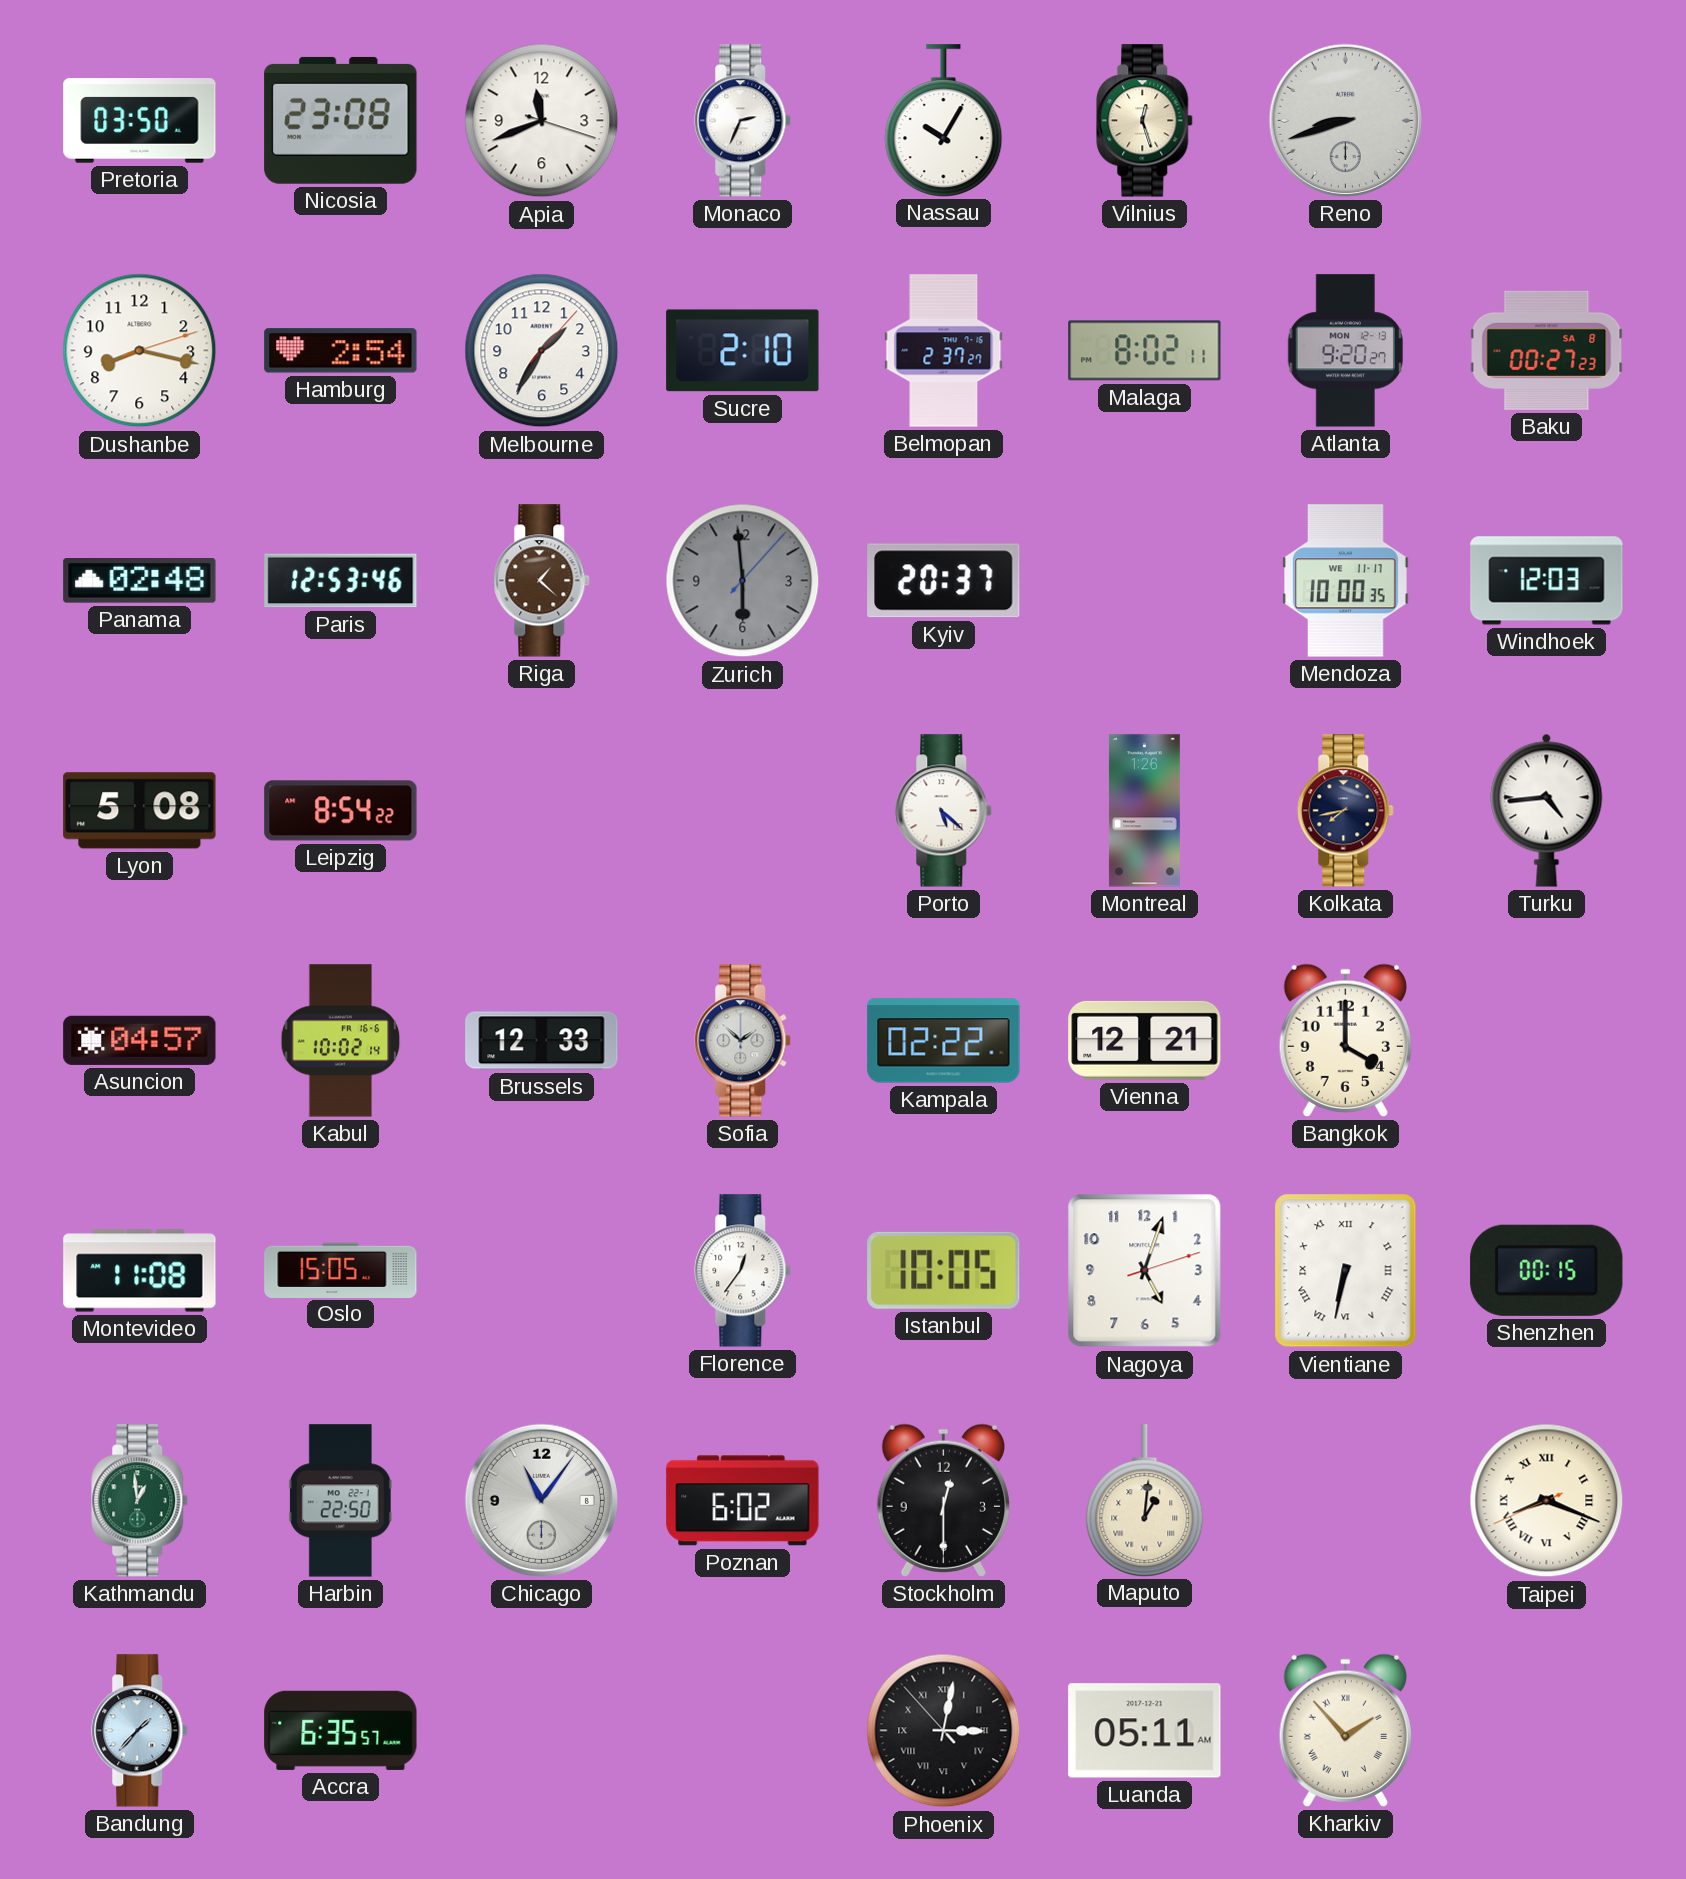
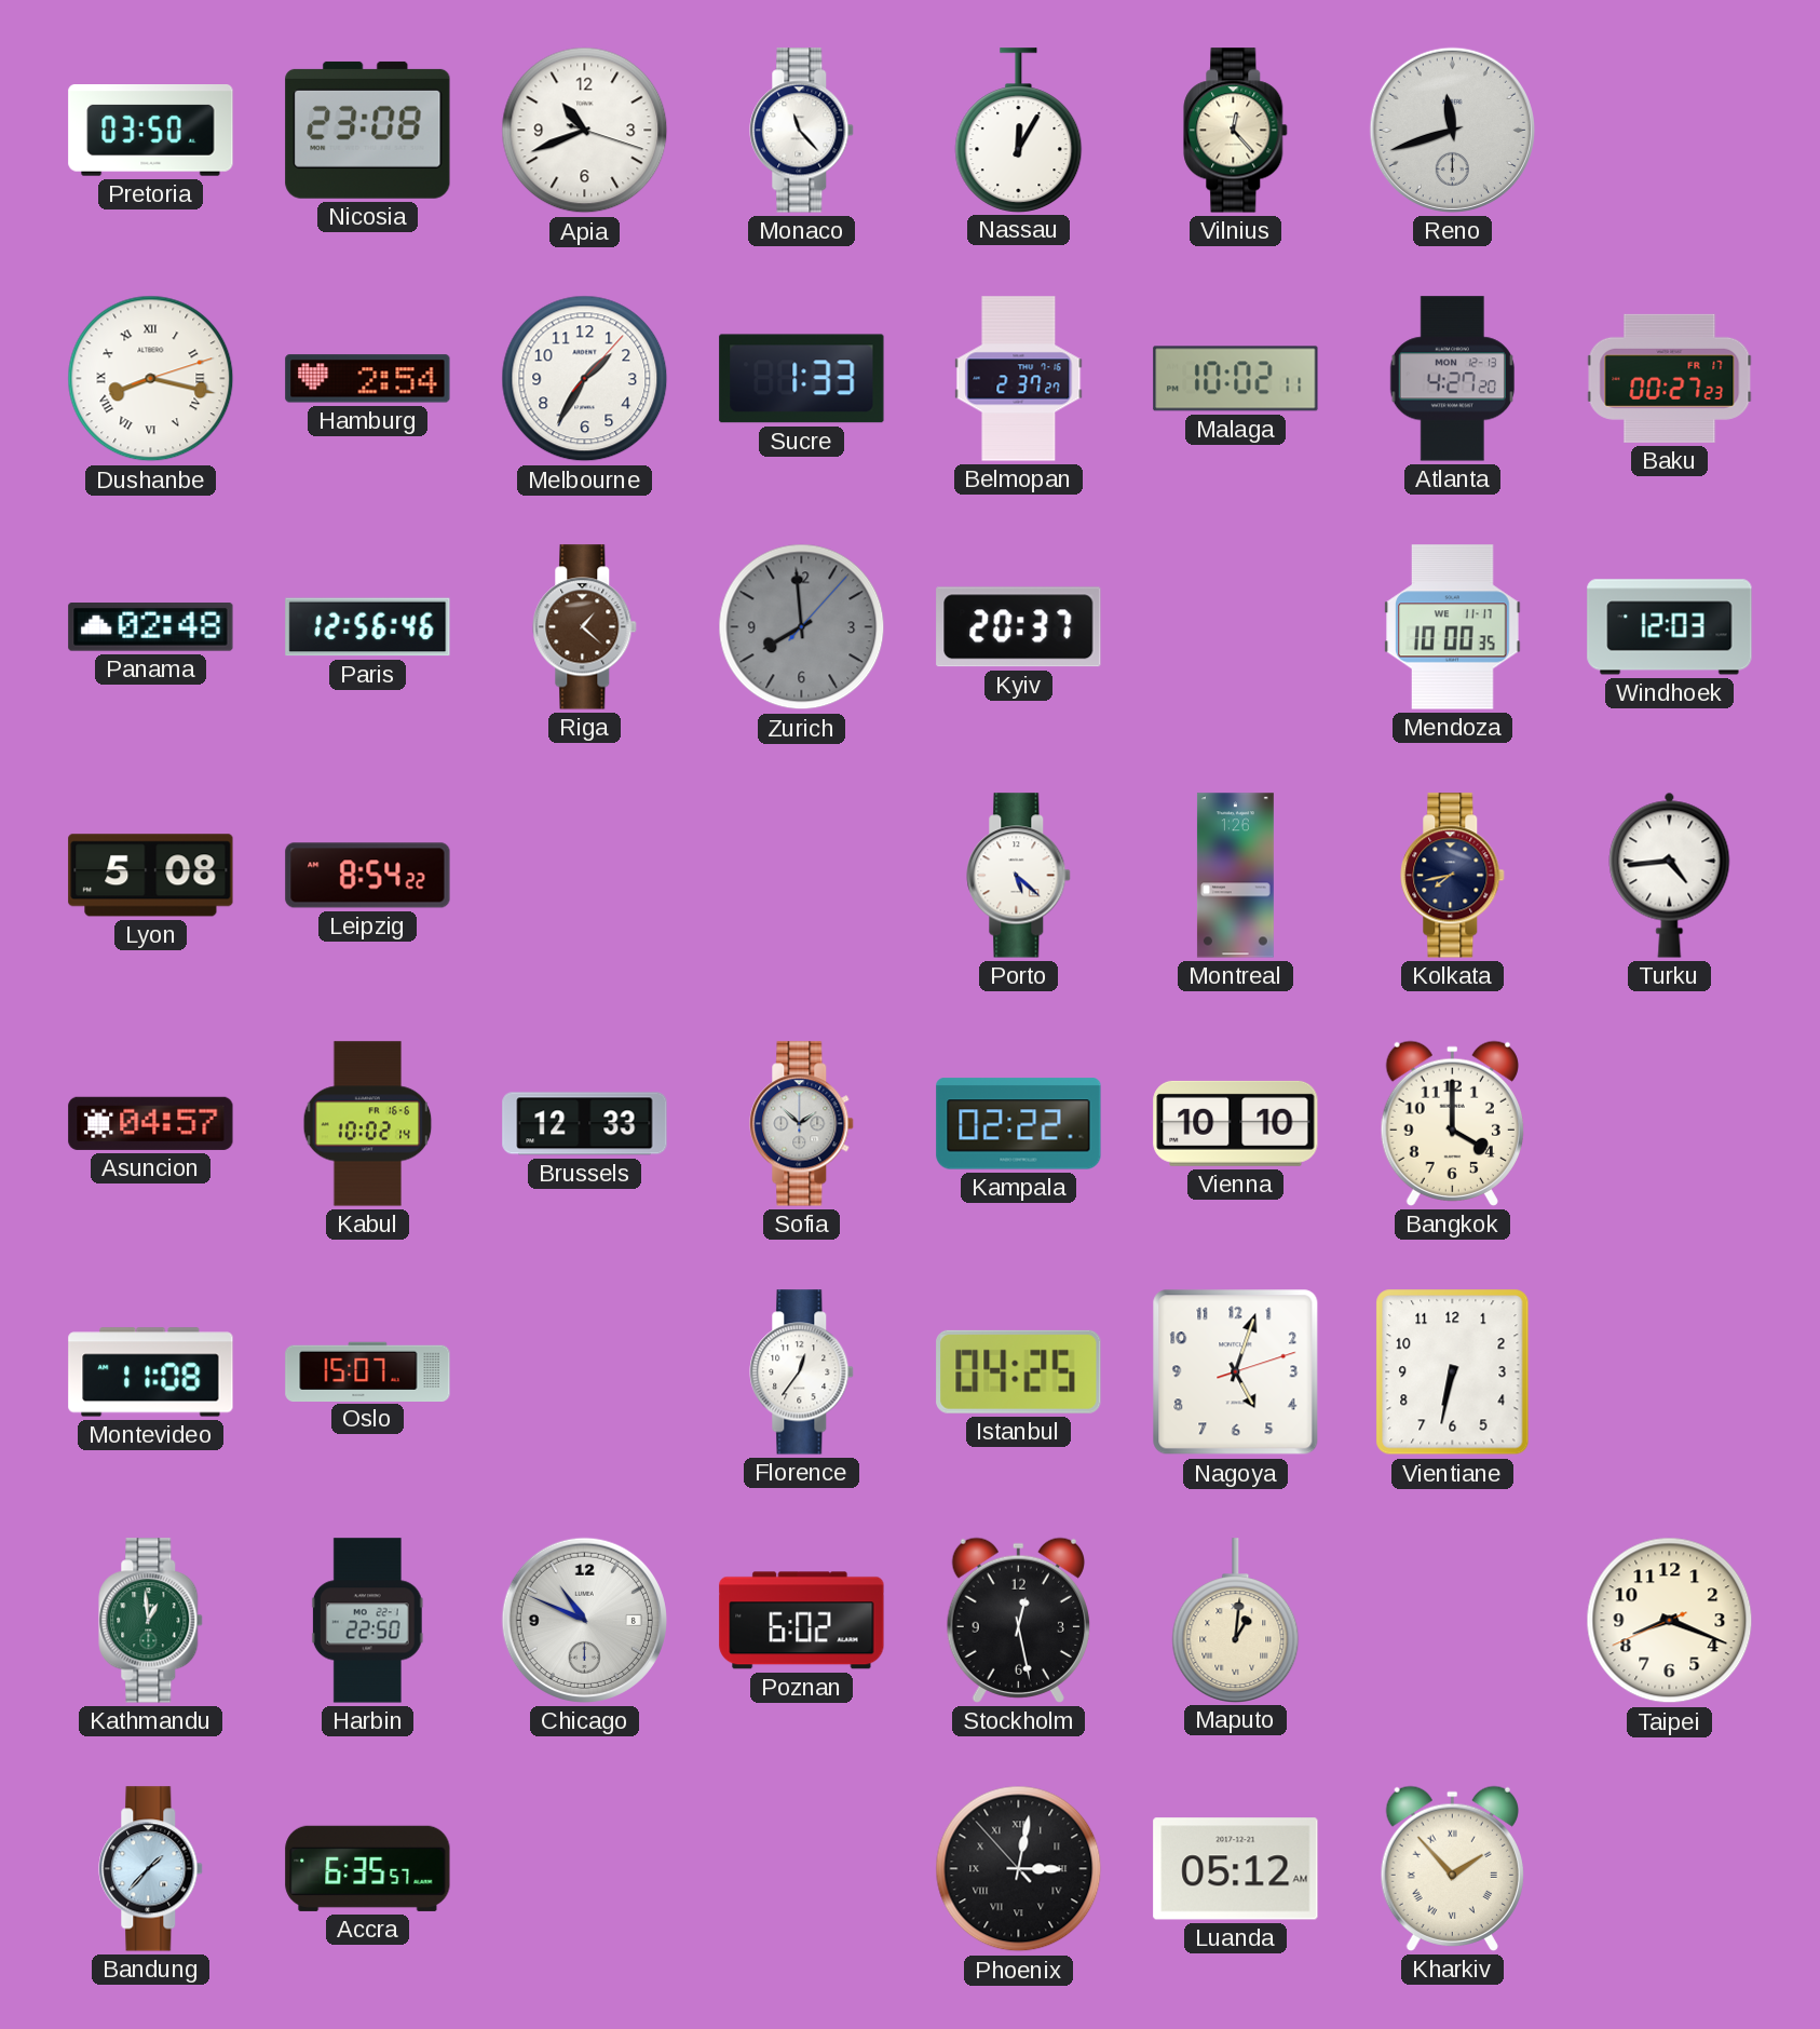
Apia: 11:41 -> 10:41 (585, 131)
Monaco: 2:34 -> 11:23 (802, 131)
Nassau: 10:05 -> 12:05 (1019, 130)
Vilnius: 12:27 -> 12:23 (1236, 131)
Reno: 8:42 -> 11:42 (1452, 130)
Dushanbe numerals: Arabic -> Roman (151, 379)
Sucre: 2:10 -> 1:33 (802, 379)
Malaga: 8:02 -> 10:02 (1236, 379)
Atlanta: 9:20 -> 4:27 (1452, 379)
Baku date: SA 8 -> FR 17 (1670, 378)
Paris: 12:53 -> 12:56 (368, 627)
Zurich: 5:59 -> 7:59 (802, 627)
Vienna: 12:21 -> 10:10 (1236, 1123)
Oslo: 15:05 -> 15:07 (368, 1371)
Istanbul: 10:05 -> 04:25 (1019, 1371)
Vientiane numerals: Roman -> Arabic (1453, 1372)
Shenzhen: 00:15 -> none (1547, 1270)
Chicago: 11:06 -> 10:49 (584, 1620)
Stockholm: 12:30 -> 12:28 (1018, 1620)
Taipei numerals: Roman -> Arabic (1670, 1621)
Luanda: 05:11 -> 05:12 (1236, 1869)
